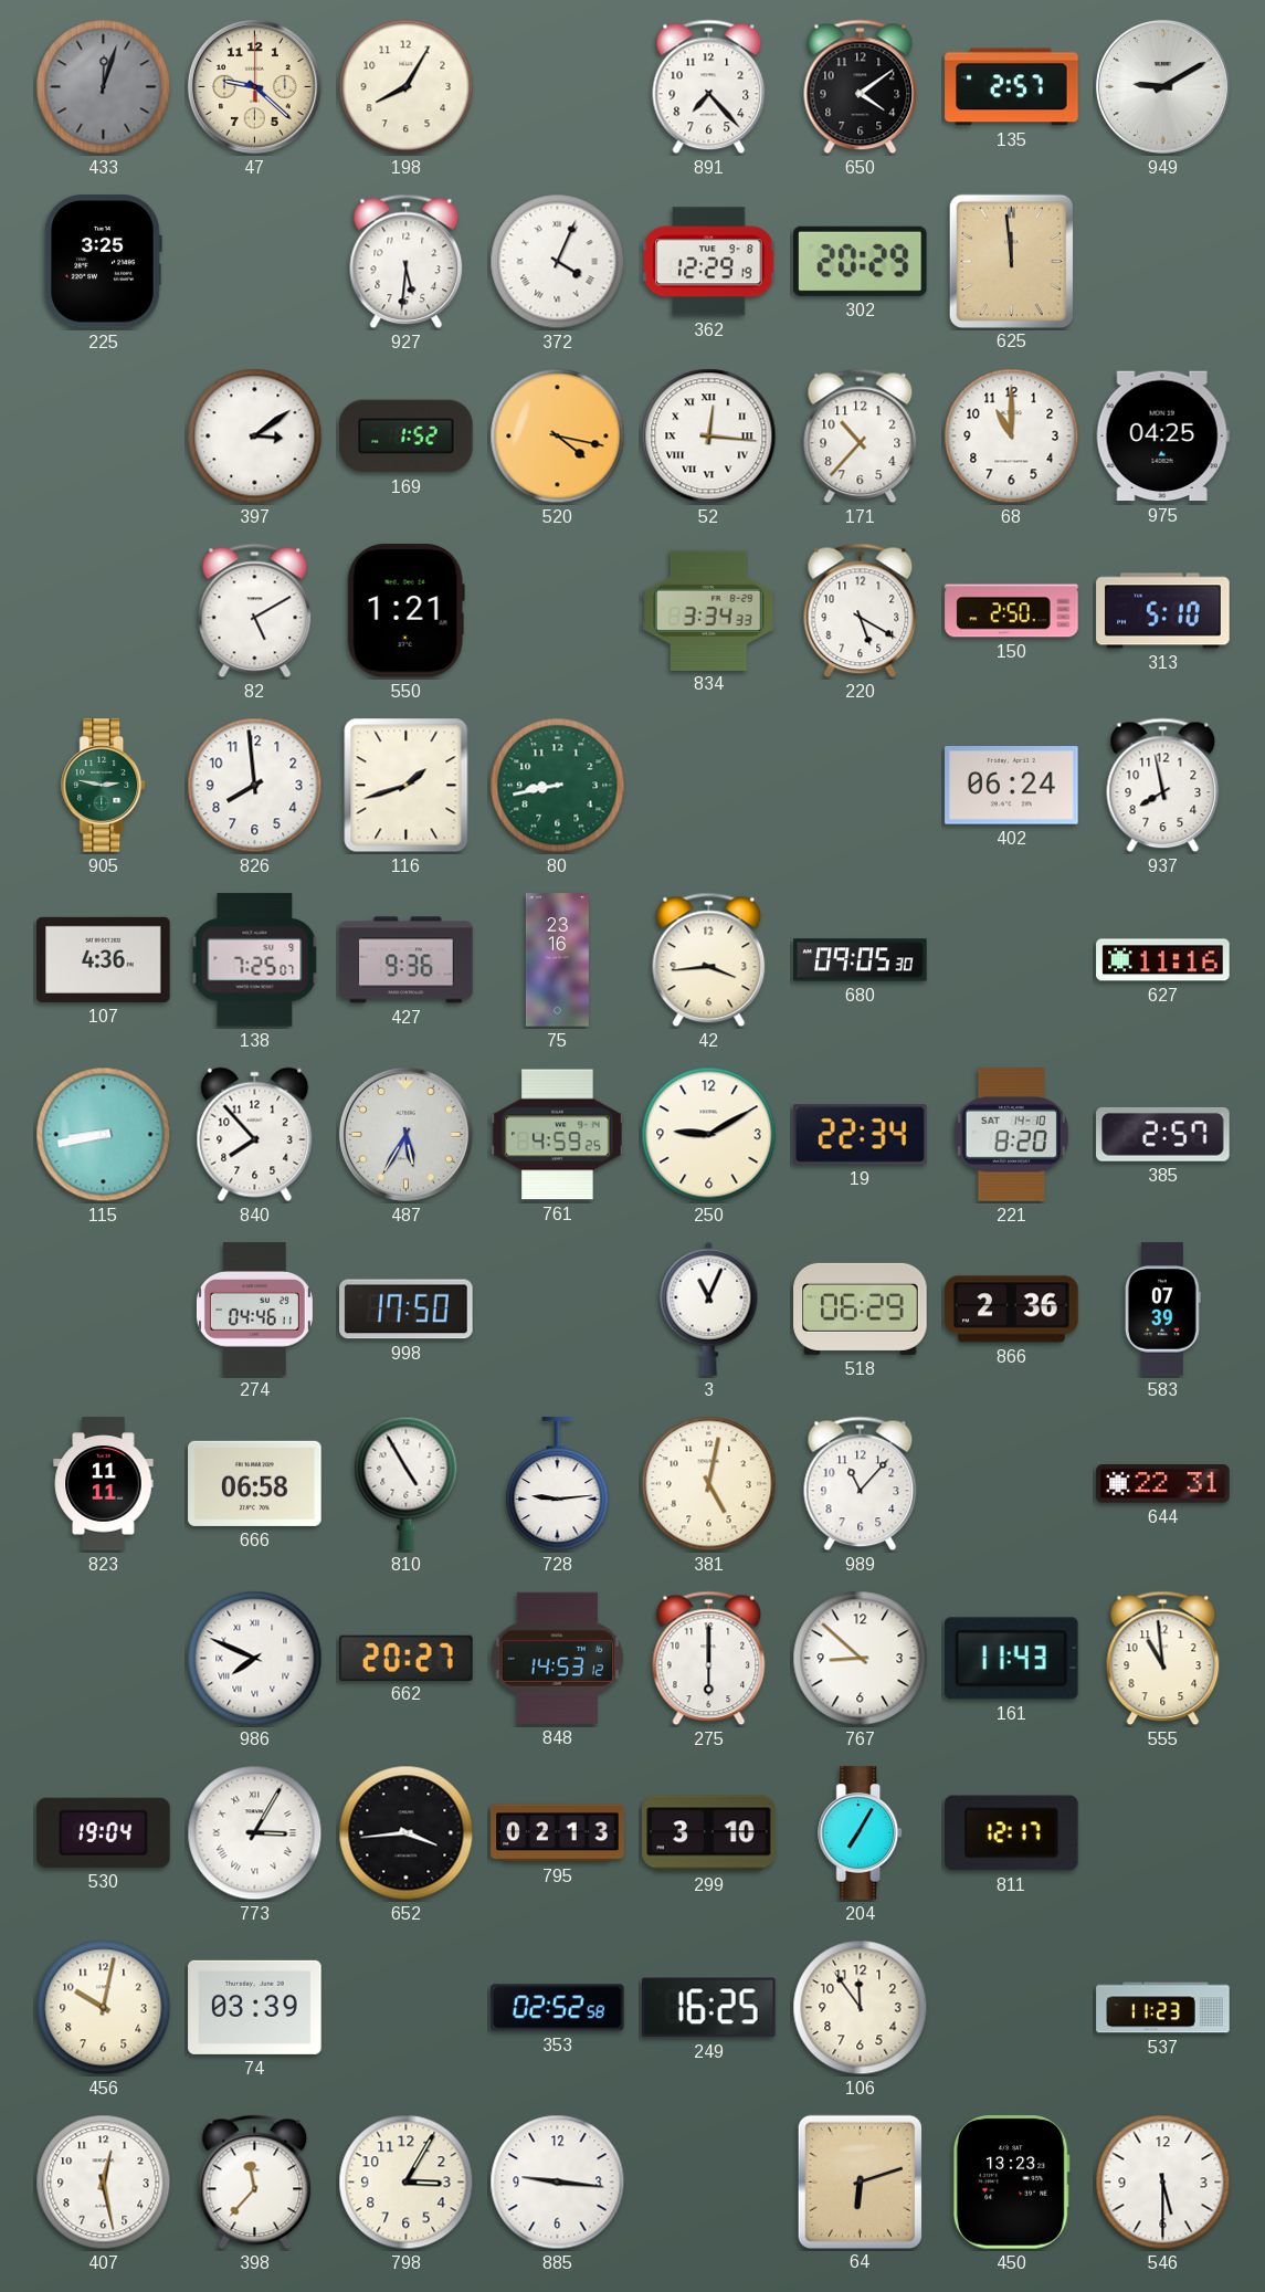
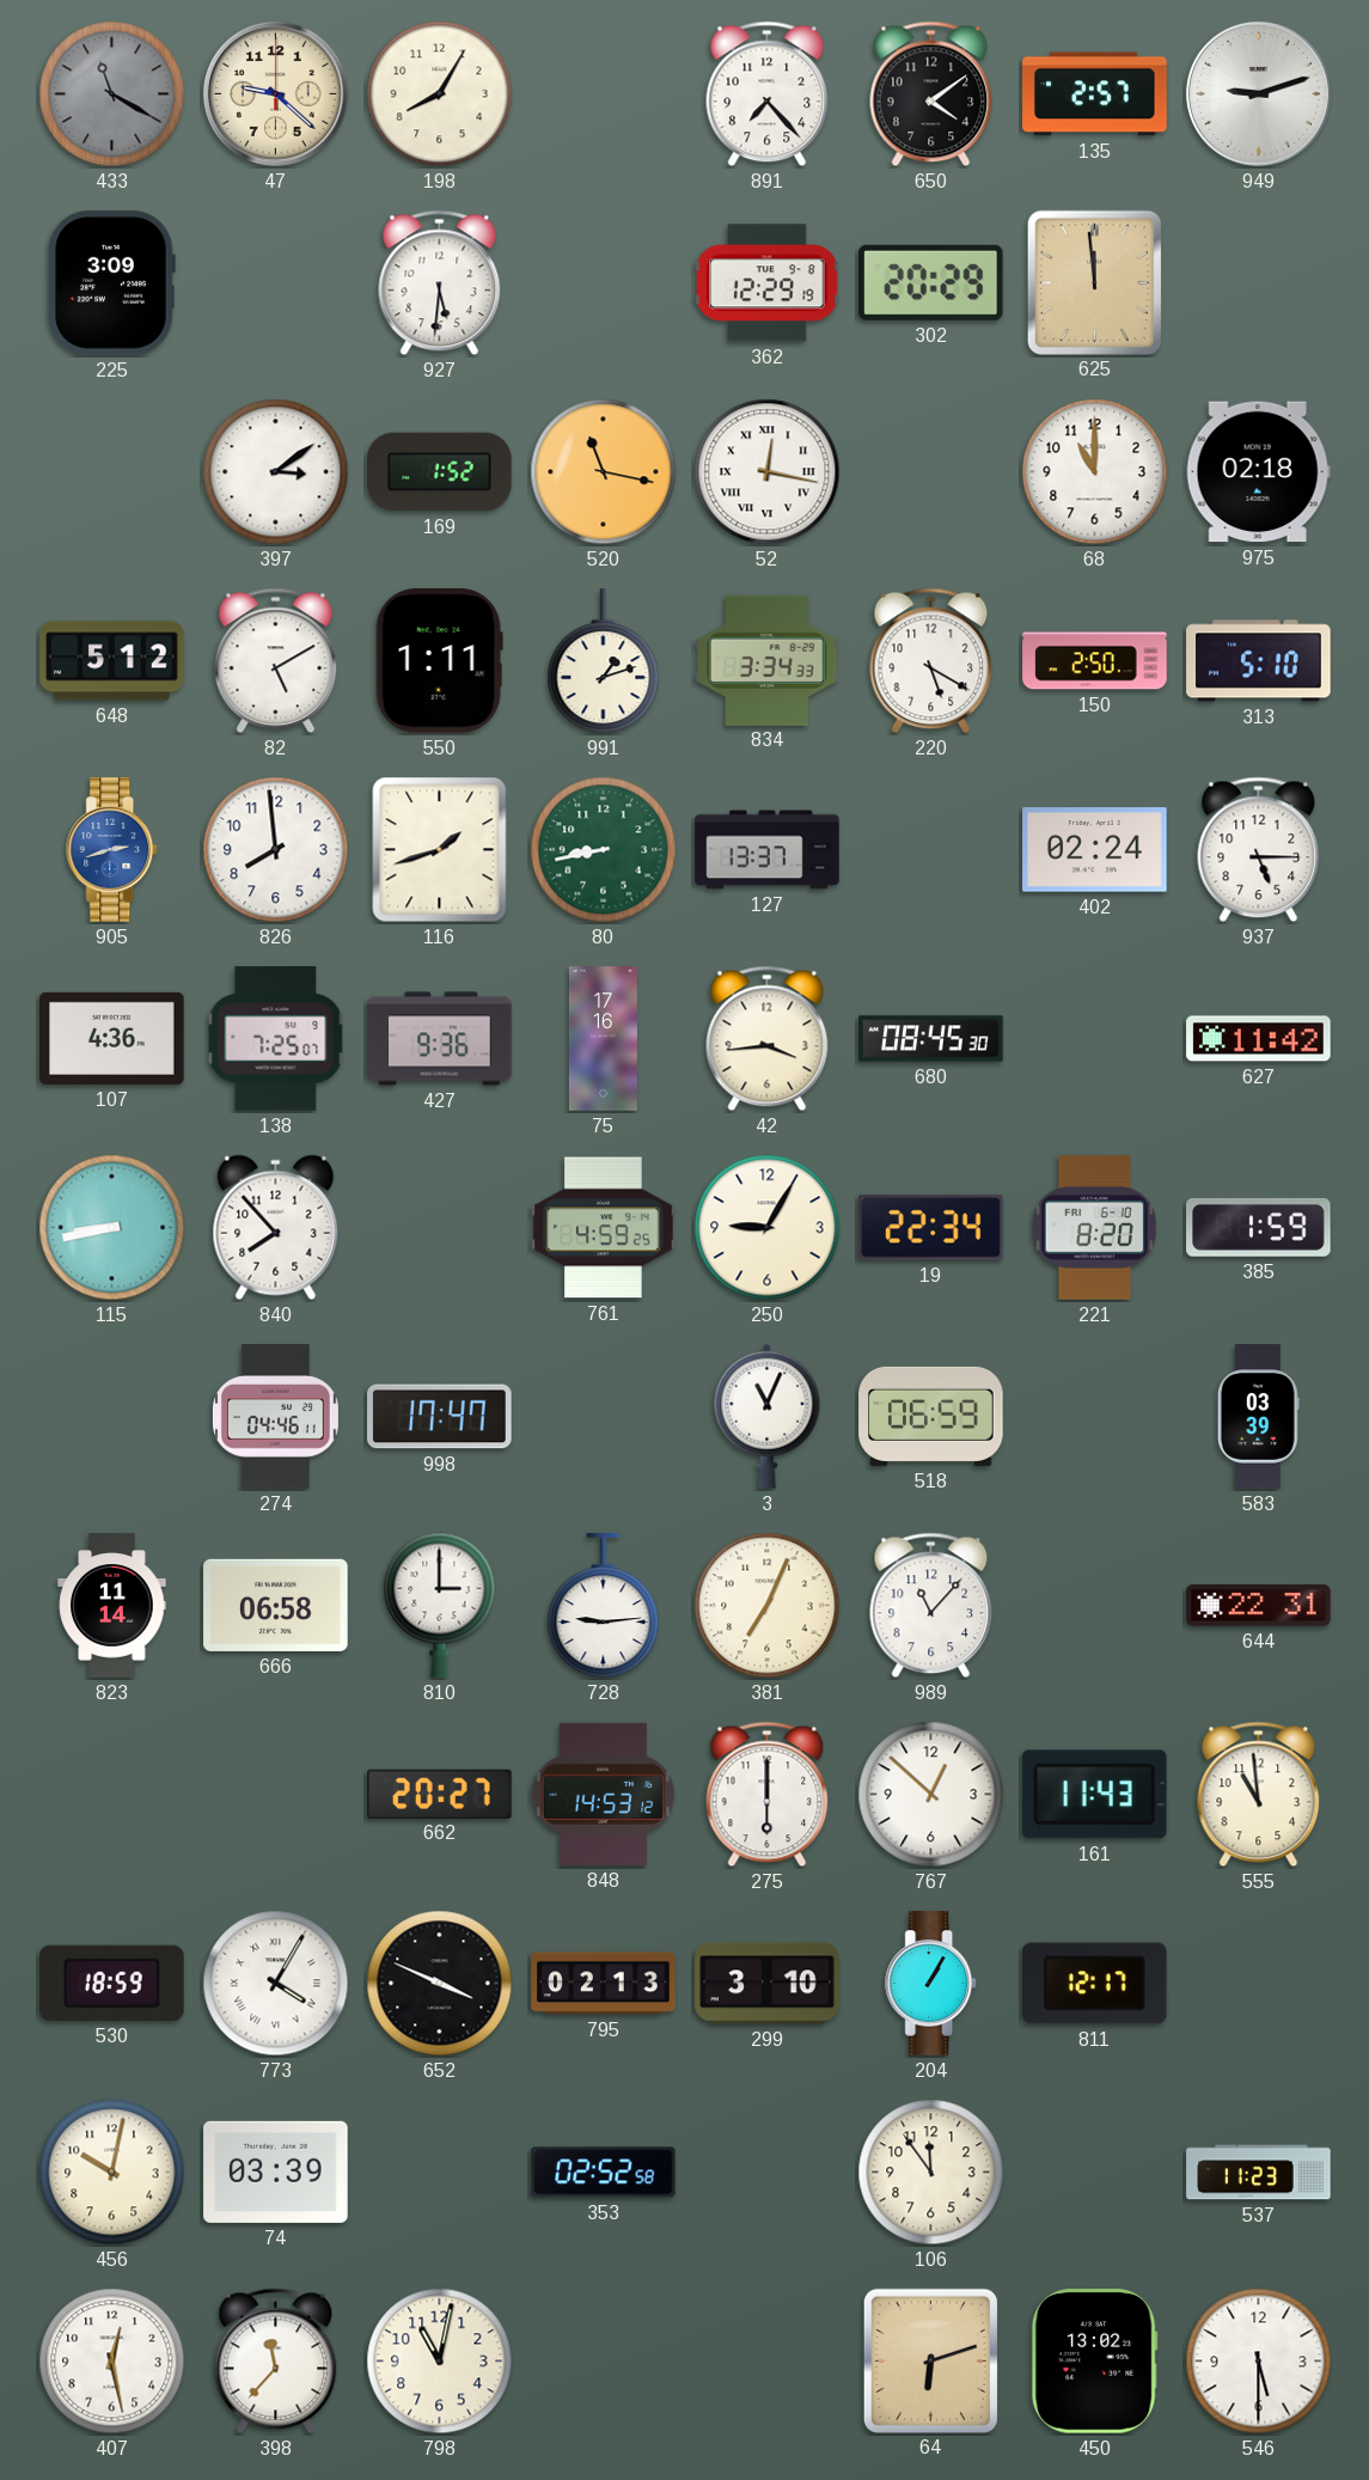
433: 12:03 -> 11:20 (112, 94)
949: 9:10 -> 9:12 (1258, 93)
225: 3:25 -> 3:09 (111, 283)
372: 4:04 -> none (558, 262)
520: 4:17 -> 11:17 (604, 472)
52: 12:16 -> 12:17 (768, 472)
171: 10:37 -> none (861, 437)
975: 04:25 -> 02:18 (1258, 472)
648: none -> 5:12 (112, 661)
550: 1:21 -> 1:11 (439, 661)
991: none -> 1:12 (604, 661)
905: 2:47 -> 2:42 (112, 850)
905 dial: green -> blue (112, 850)
127: none -> 13:37 (768, 850)
402: 06:24 -> 02:24 (1095, 850)
937: 7:58 -> 5:15 (1259, 850)
75: 23:16 -> 17:16 (603, 1039)
680: 09:05 -> 08:45 (931, 1039)
627: 11:16 -> 11:42 (1259, 1039)
487: 5:35 -> none (405, 1134)
250: 9:10 -> 9:05 (768, 1228)
221 date: SAT 14-10 -> FRI 6-10 (1094, 1228)
385: 2:57 -> 1:59 (1259, 1227)
998: 17:50 -> 17:47 (440, 1417)
518: 06:29 -> 06:59 (931, 1416)
866: 2:36 -> none (1012, 1310)
583: 07:39 -> 03:39 (1258, 1417)
823: 11:11 -> 11:14 (112, 1606)
810: 4:55 -> 3:00 (440, 1605)
381: 5:02 -> 7:04 (768, 1606)
986: 7:49 -> none (255, 1659)
767: 8:52 -> 12:52 (931, 1795)
530: 19:04 -> 18:59 (112, 1983)
773: 3:05 -> 4:05 (276, 1984)
652: 3:44 -> 3:49 (440, 1984)
204: 7:05 -> 1:05 (931, 1984)
249: 16:25 -> none (709, 2008)
798: 3:05 -> 11:02 (440, 2362)
885: 9:16 -> none (558, 2183)
450: 13:23 -> 13:02 (1094, 2362)
